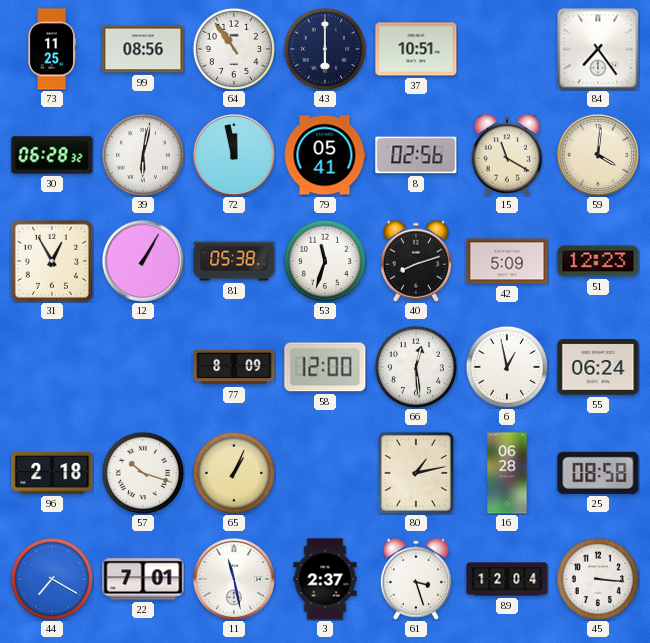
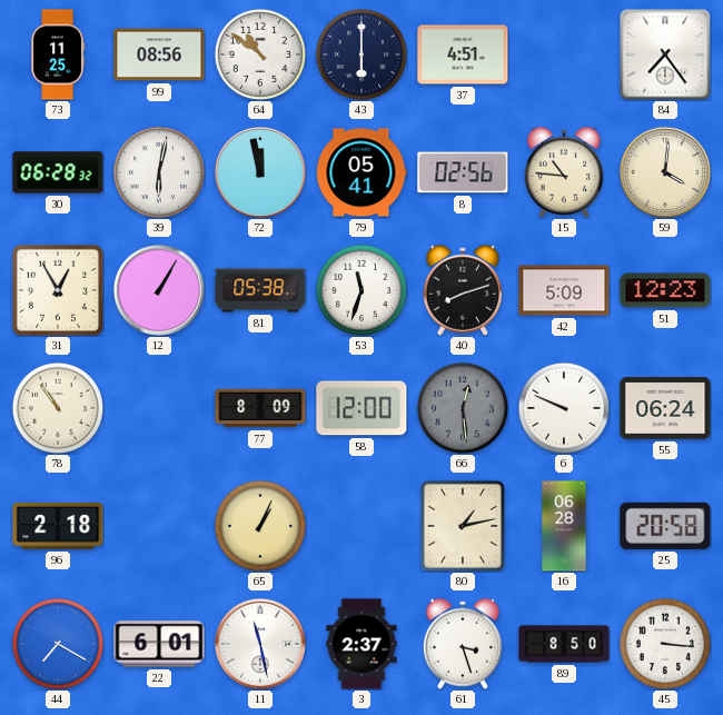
64: 10:54 -> 10:51 (259, 53)
37: 10:51 -> 4:51 (463, 54)
15: 11:20 -> 10:46 (564, 172)
78: none -> 10:54 (57, 407)
66 dial: white -> grey (462, 407)
6: 12:58 -> 9:49 (563, 407)
57: 10:18 -> none (142, 472)
25: 08:58 -> 20:58 (665, 526)
22: 7:01 -> 6:01 (159, 644)
89: 12:04 -> 8:50 (564, 644)
